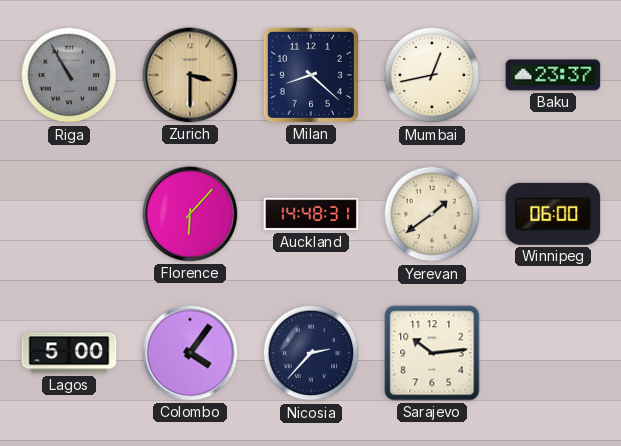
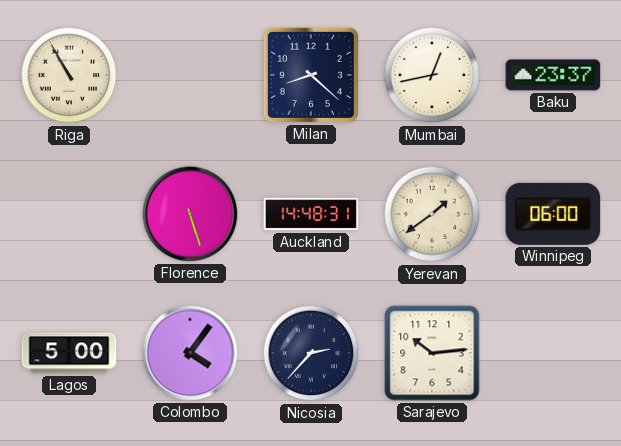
Riga dial: grey -> cream (69, 75)
Zurich: 3:30 -> none (190, 75)
Florence: 6:07 -> 5:27 (190, 214)
